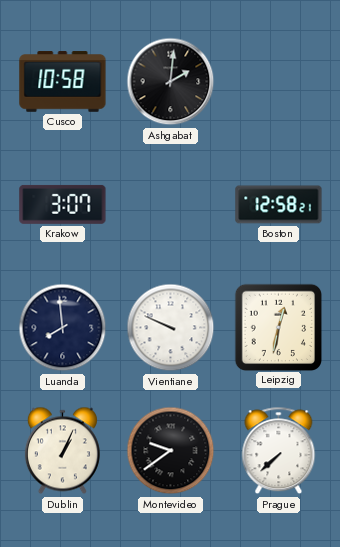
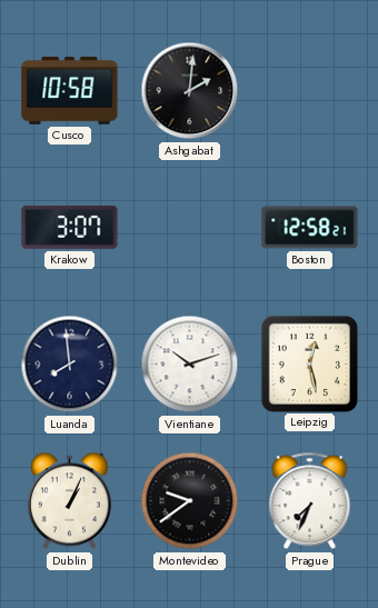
Vientiane: 9:49 -> 10:12 (190, 365)
Leipzig: 12:32 -> 12:28 (309, 363)
Prague: 7:38 -> 7:34 (310, 501)
